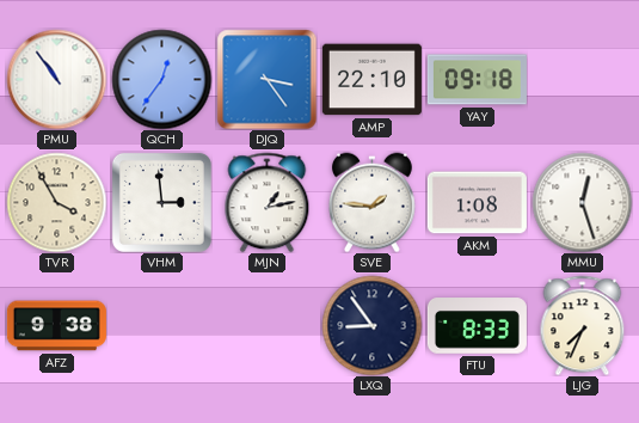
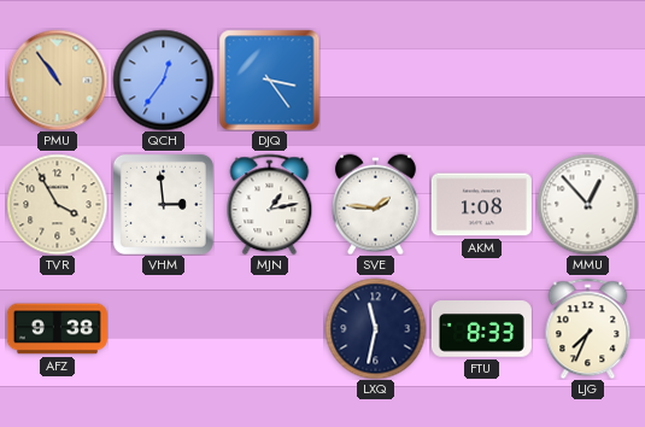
PMU dial: white -> champagne (57, 80)
AMP: 22:10 -> none (371, 80)
YAY: 09:18 -> none (477, 80)
MMU: 12:27 -> 12:53 (587, 204)
LXQ: 8:54 -> 11:32 (375, 328)
